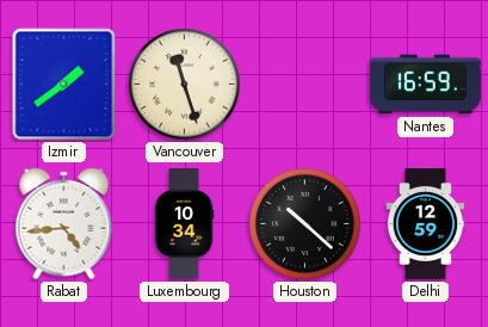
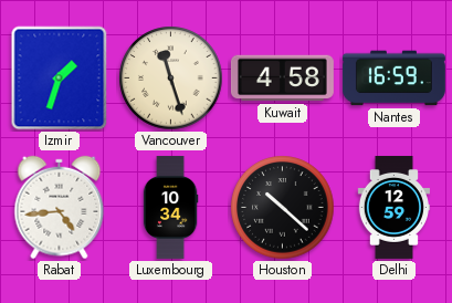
Izmir: 1:39 -> 1:33 (60, 79)
Kuwait: none -> 4:58 (282, 79)
